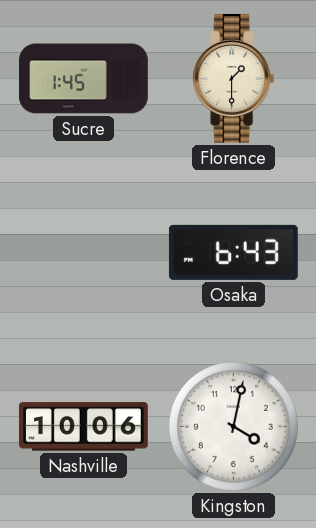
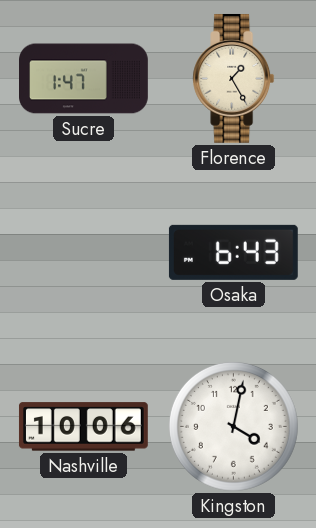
Sucre: 1:45 -> 1:47 (84, 79)
Florence: 1:30 -> 1:25 (234, 78)
